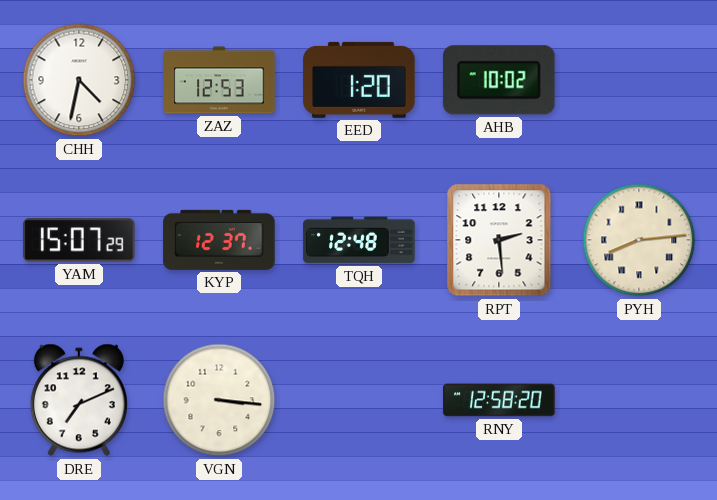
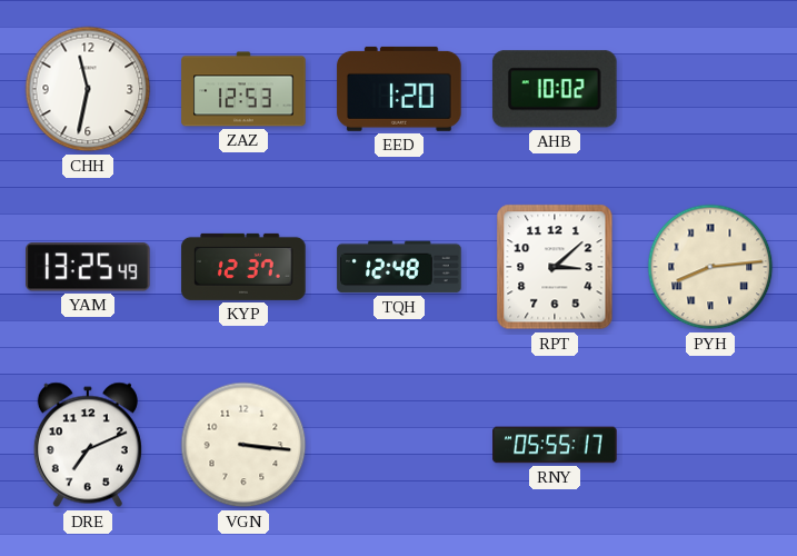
CHH: 4:32 -> 11:32 (88, 89)
YAM: 15:07 -> 13:25 (89, 267)
RPT: 2:29 -> 3:08 (555, 267)
RNY: 12:58 -> 05:55 (555, 445)
